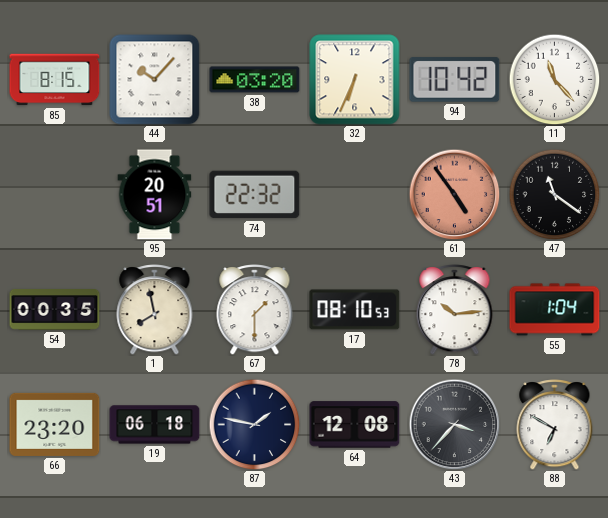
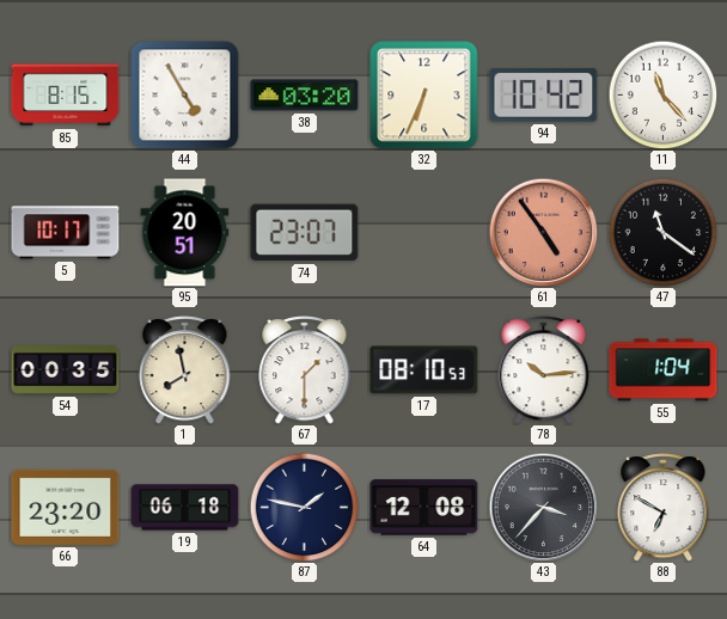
44: 10:07 -> 4:55 (185, 96)
5: none -> 10:17 (66, 233)
74: 22:32 -> 23:07 (305, 233)
